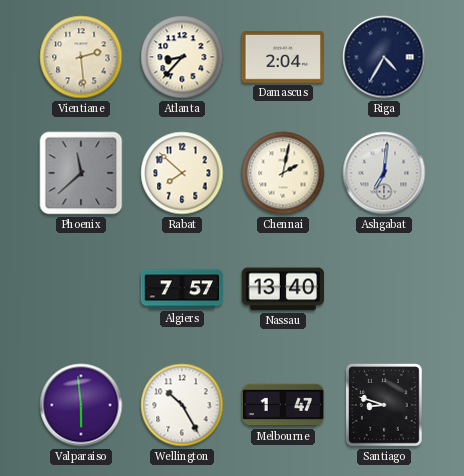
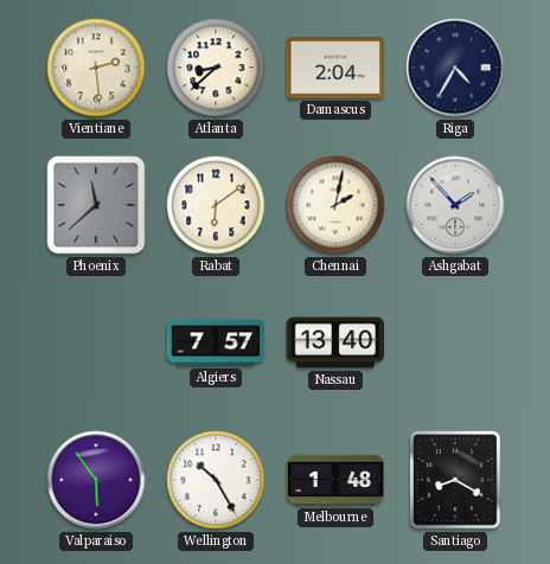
Atlanta: 8:37 -> 8:38 (216, 68)
Rabat: 7:52 -> 6:09 (216, 205)
Ashgabat: 7:01 -> 1:53 (455, 205)
Valparaiso: 5:59 -> 5:54 (96, 480)
Melbourne: 1:47 -> 1:48 (335, 480)
Santiago: 8:48 -> 8:20 (456, 480)
